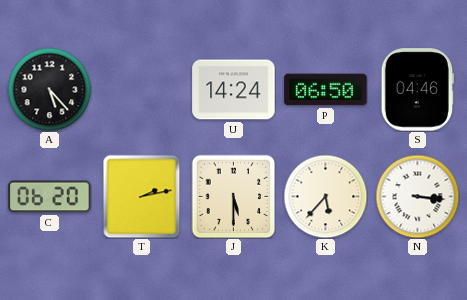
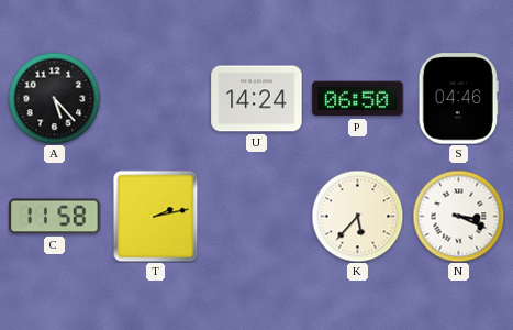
C: 06:20 -> 11:58 (55, 217)
J: 5:30 -> none (233, 196)
N: 3:16 -> 3:19 (458, 216)
